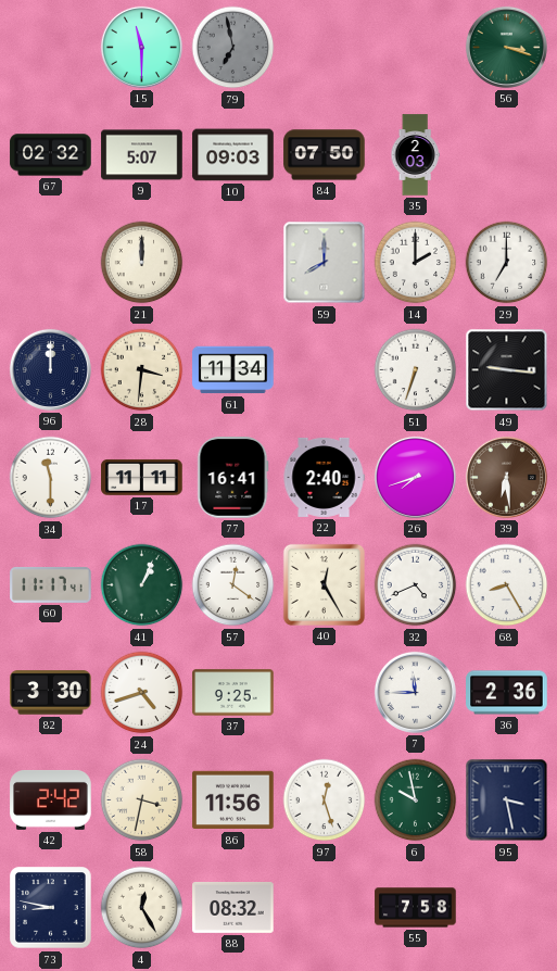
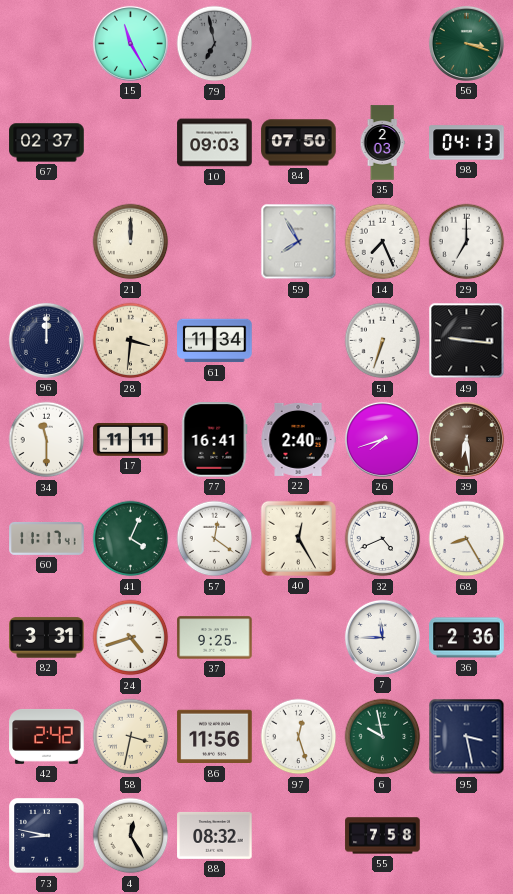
15: 11:30 -> 11:25 (130, 43)
67: 02:32 -> 02:37 (47, 143)
9: 5:07 -> none (142, 155)
98: none -> 04:13 (467, 143)
59: 8:00 -> 7:55 (299, 242)
14: 2:00 -> 7:26 (383, 242)
41: 1:04 -> 4:04 (131, 539)
82: 3:30 -> 3:31 (47, 638)
